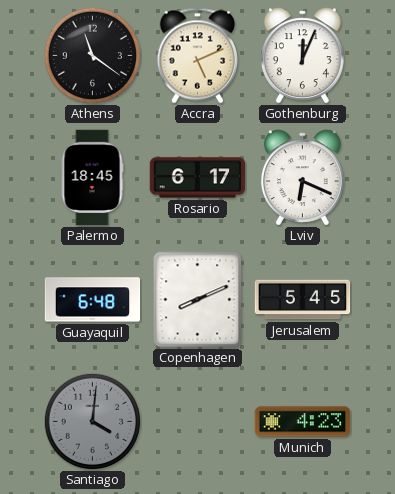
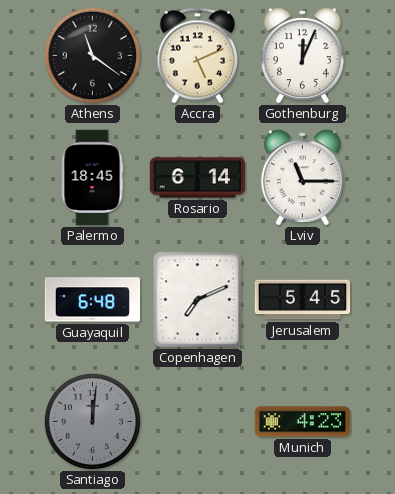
Rosario: 6:17 -> 6:14 (198, 178)
Lviv: 6:19 -> 11:15 (302, 177)
Copenhagen: 8:11 -> 7:11 (198, 300)
Santiago: 4:01 -> 12:01 (92, 421)
